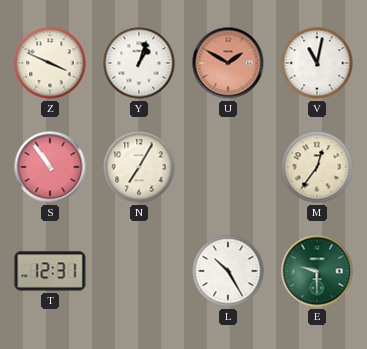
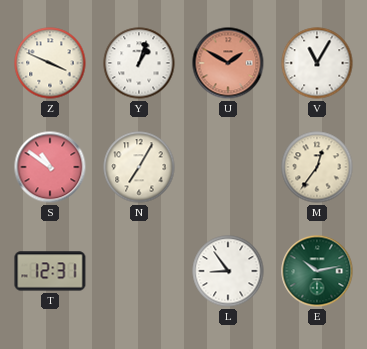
V: 11:02 -> 11:05 (317, 63)
S: 10:54 -> 10:51 (50, 167)
L: 10:25 -> 8:54 (228, 271)
E: 9:30 -> 10:13 (317, 271)
